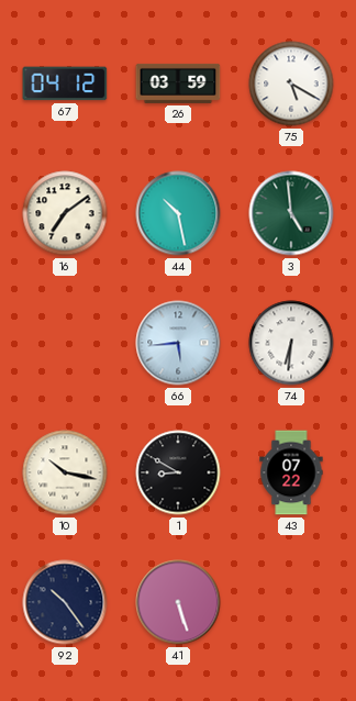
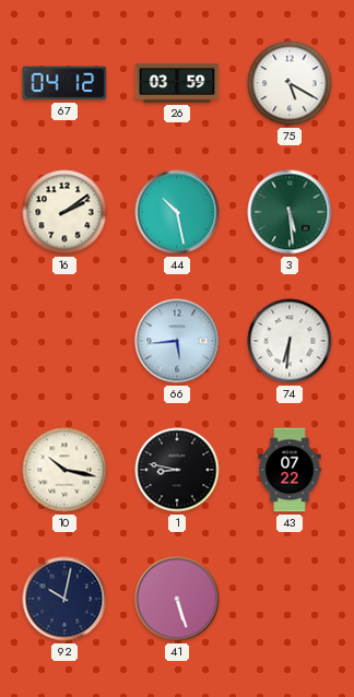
16: 7:09 -> 2:09 (64, 212)
3: 4:59 -> 5:29 (290, 212)
1: 8:50 -> 8:47 (177, 470)
92: 10:24 -> 10:02 (64, 599)
